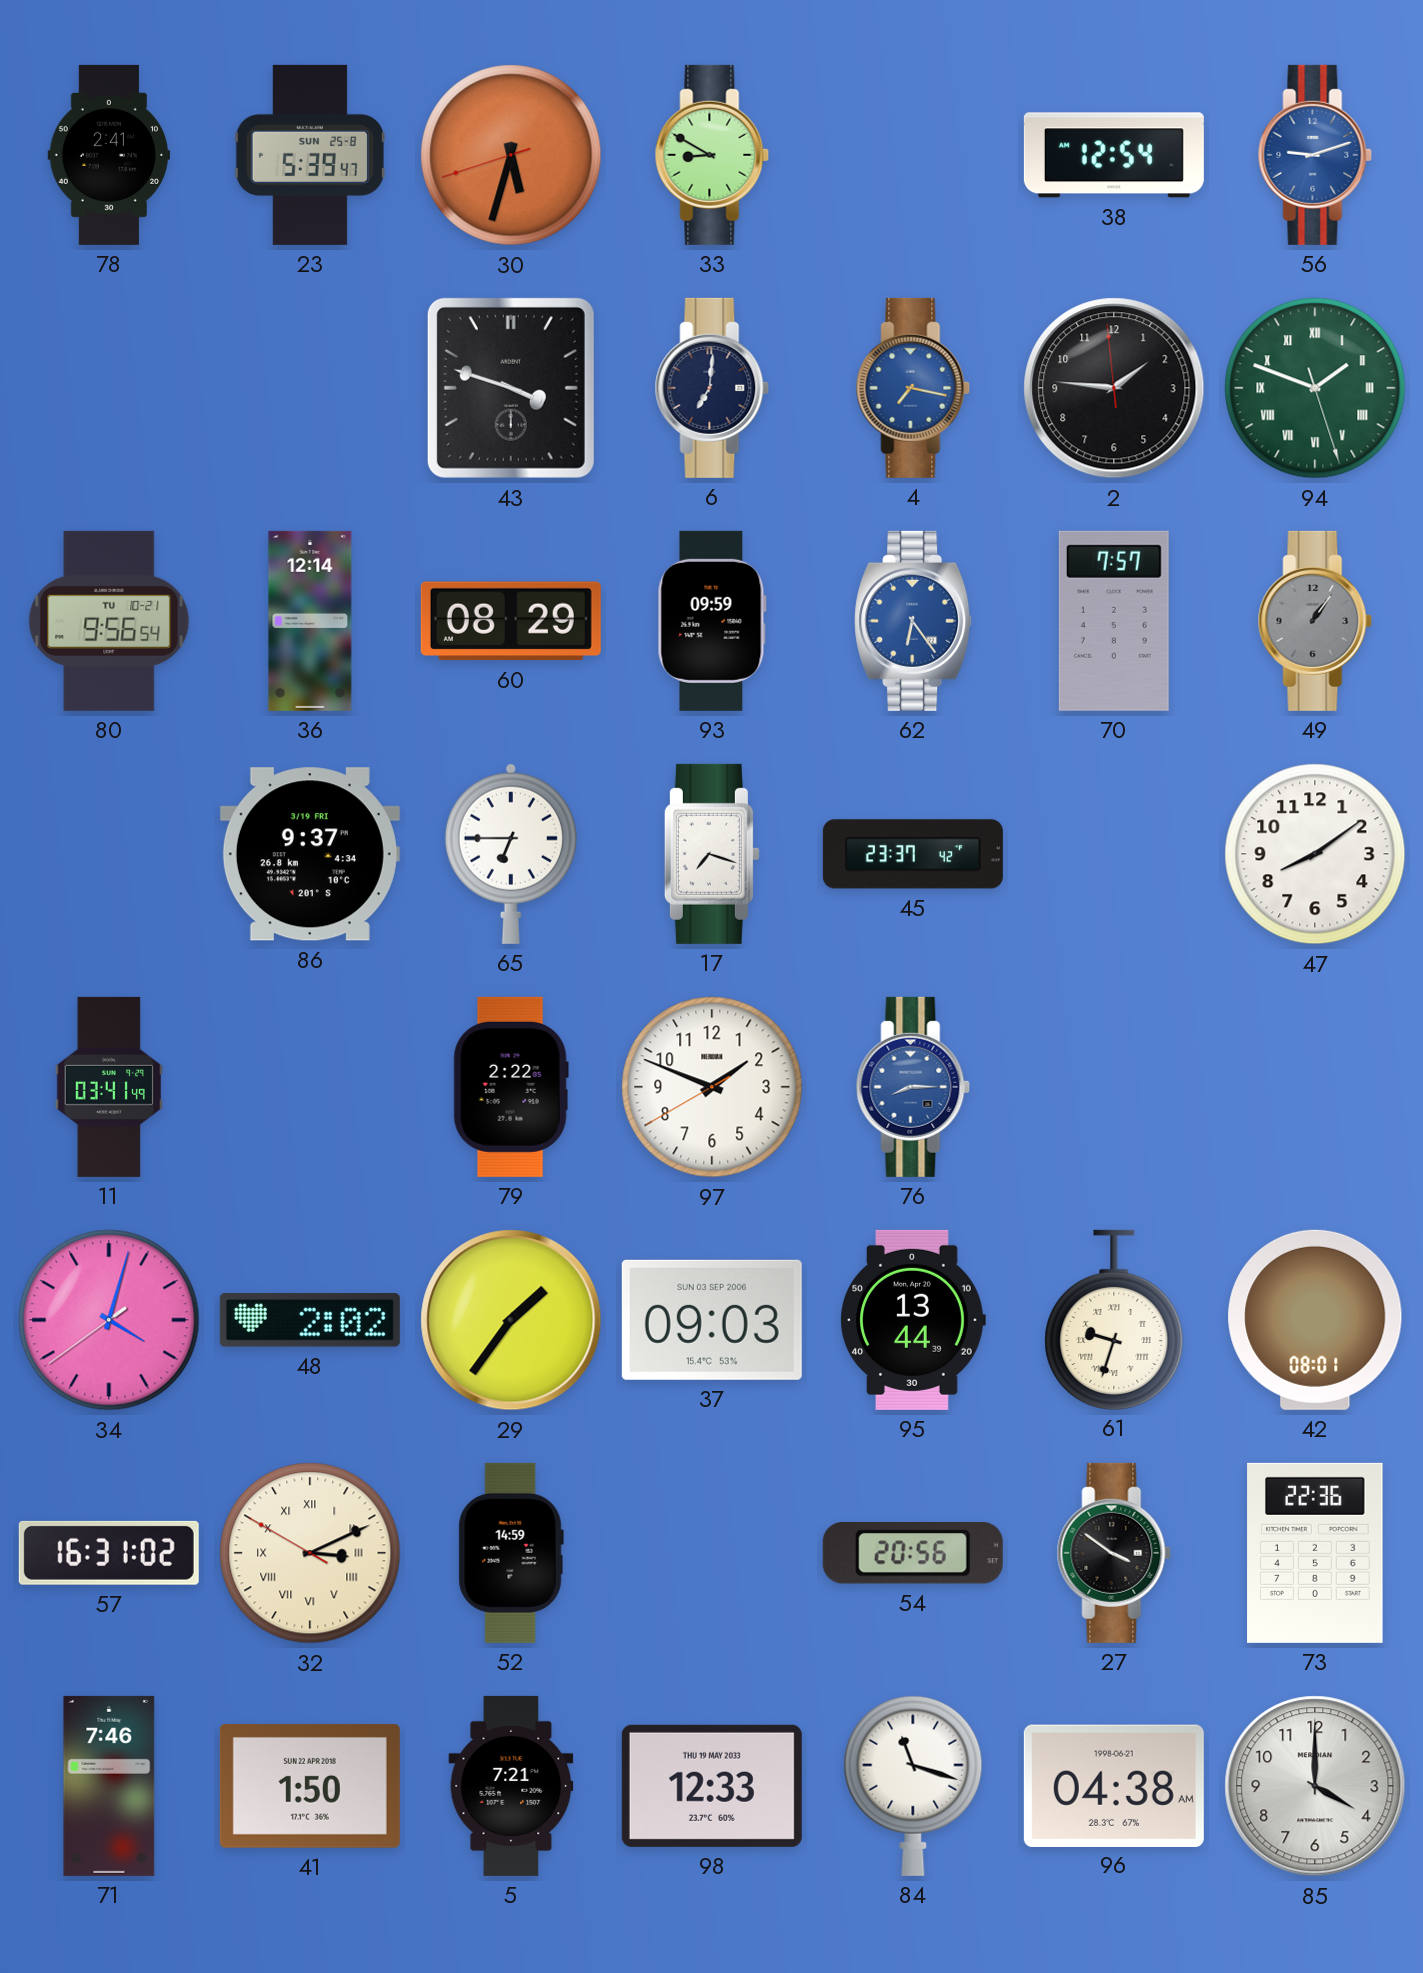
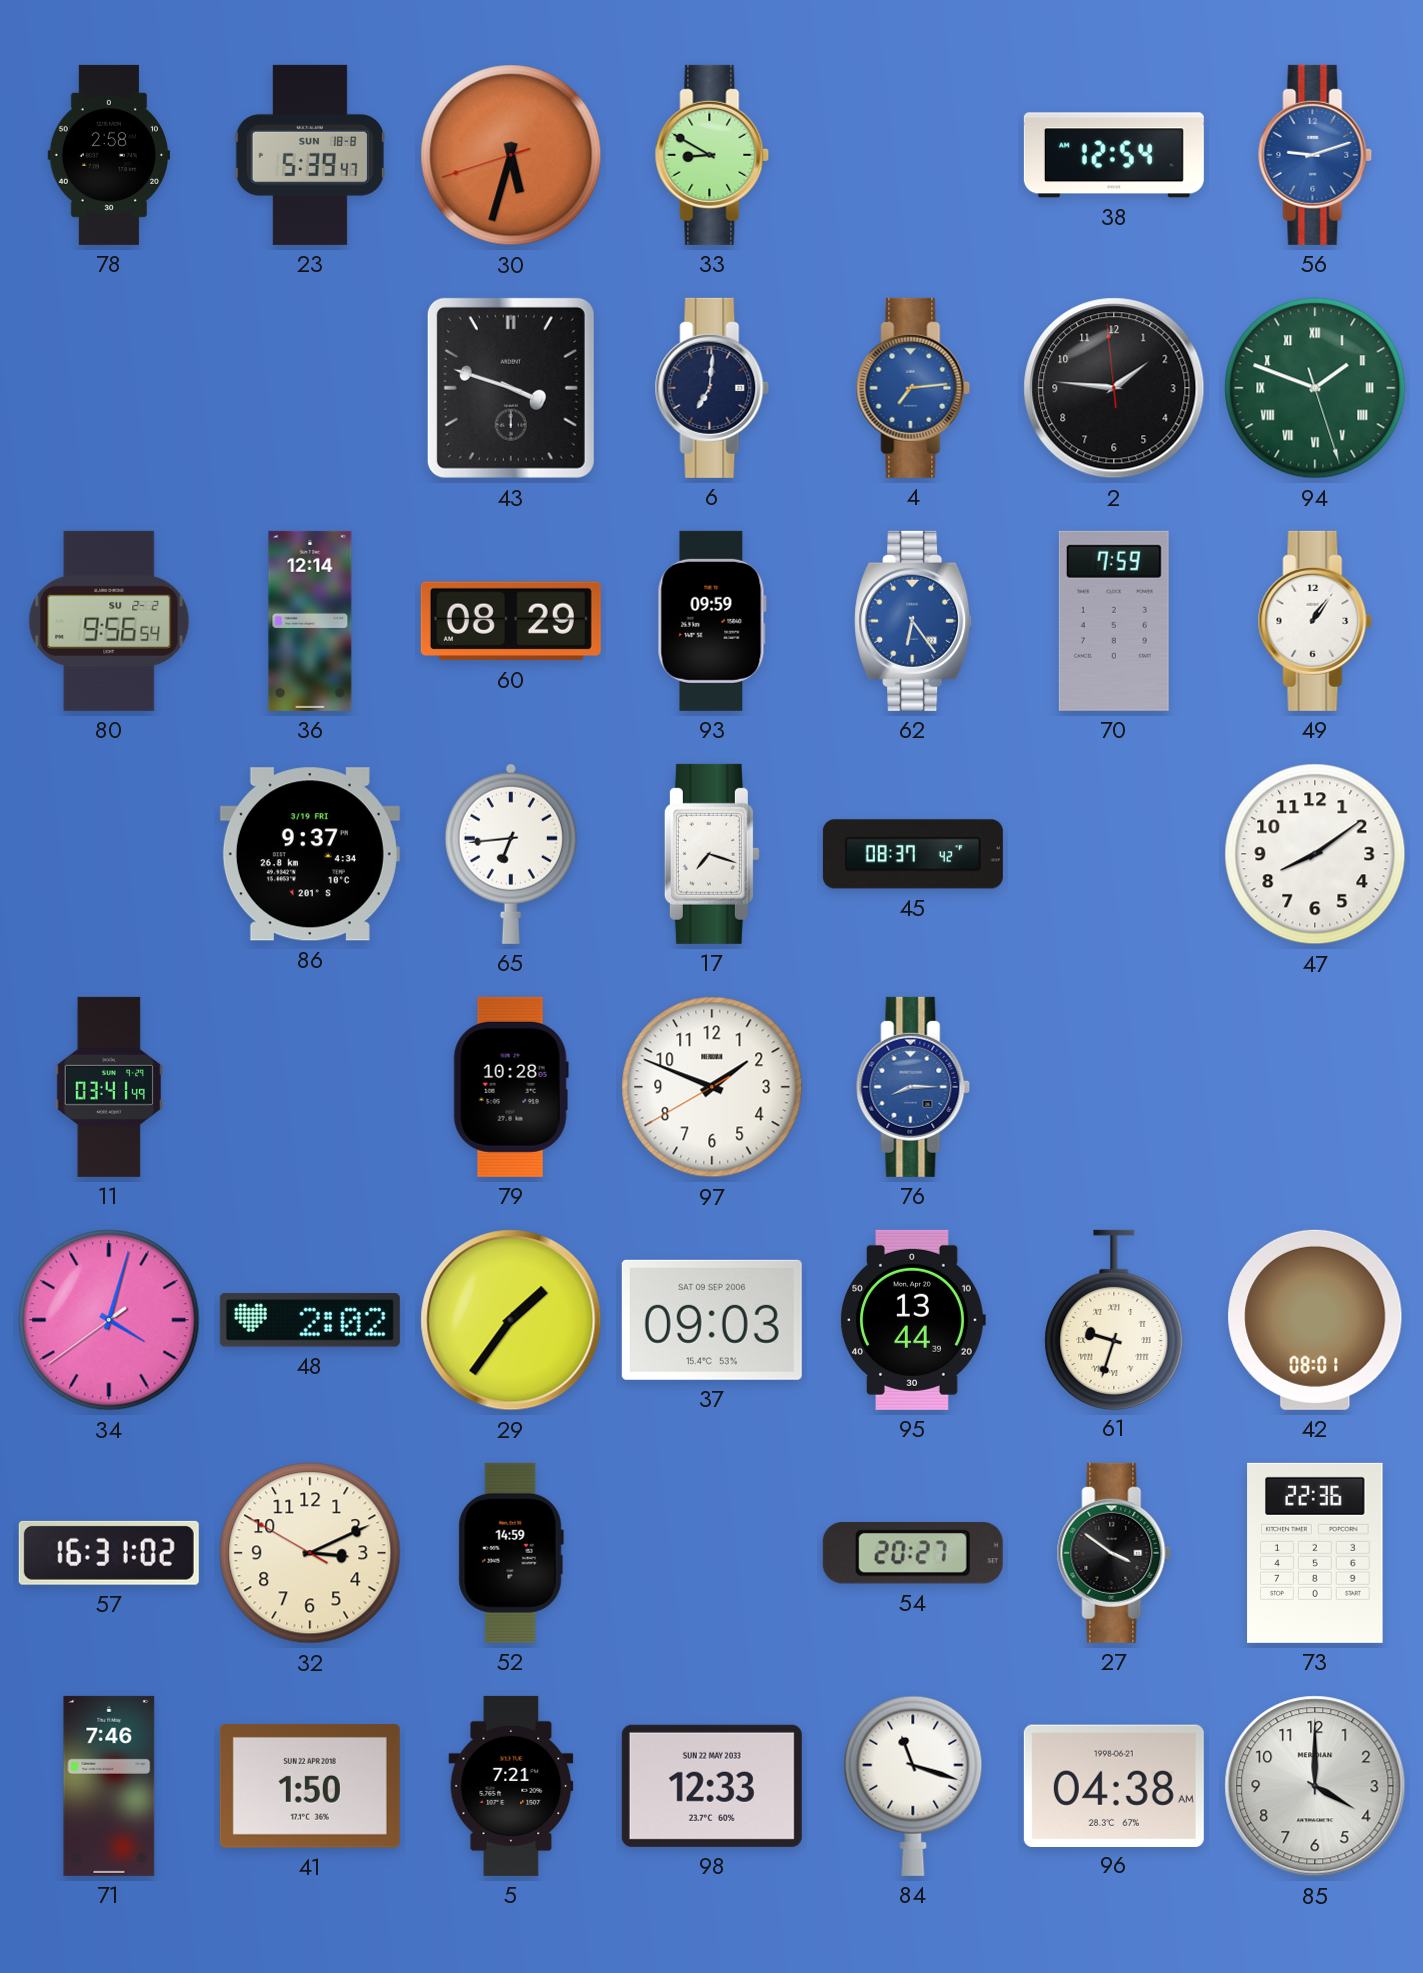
78: 2:41 -> 2:58 (108, 155)
23 date: SUN 25-8 -> SUN 18-8 (310, 155)
4: 7:17 -> 7:14 (913, 388)
80 date: TU 10-21 -> SU 2-2 (109, 621)
70: 7:57 -> 7:59 (1114, 621)
49 dial: grey -> white (1315, 621)
65: 6:45 -> 6:44 (511, 854)
45: 23:37 -> 08:37 (913, 854)
79: 2:22 -> 10:28 (511, 1087)
37 date: SUN 03 SEP 2006 -> SAT 09 SEP 2006 (712, 1320)
32 numerals: Roman -> Arabic (310, 1553)
54: 20:56 -> 20:27 (913, 1554)
98 date: THU 19 MAY 2033 -> SUN 22 MAY 2033 (712, 1786)
